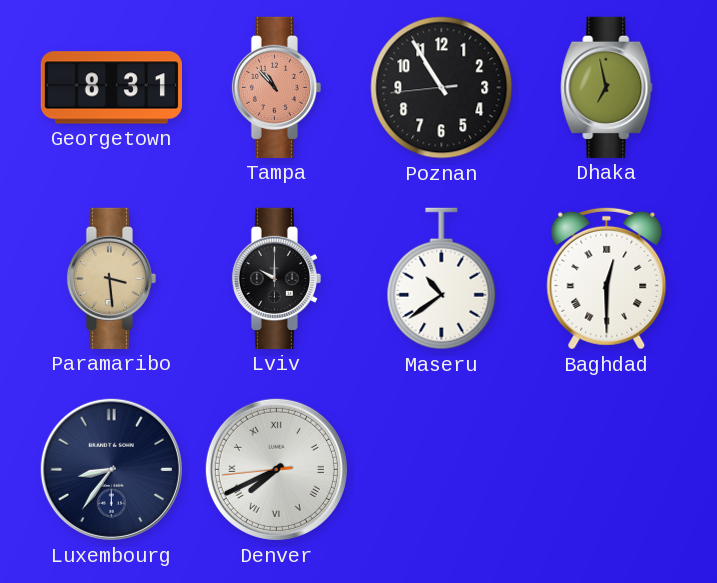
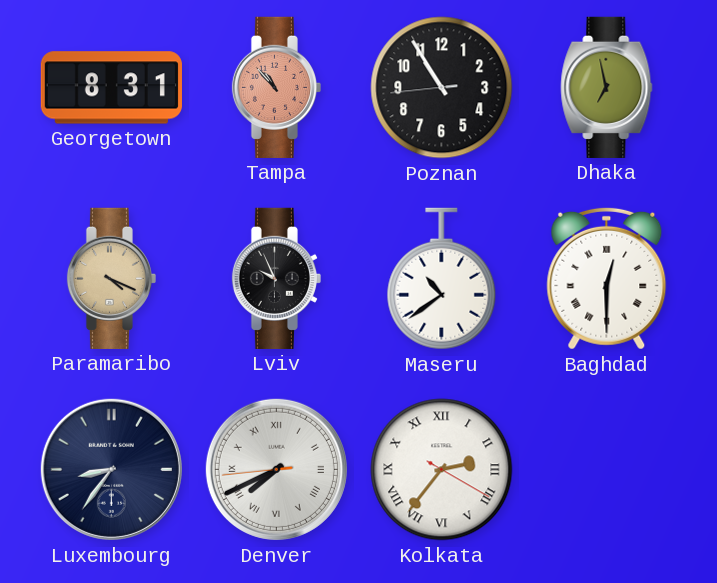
Paramaribo: 3:29 -> 4:19 (111, 278)
Lviv: 10:00 -> 9:56 (276, 278)
Kolkata: none -> 2:36 (442, 470)
